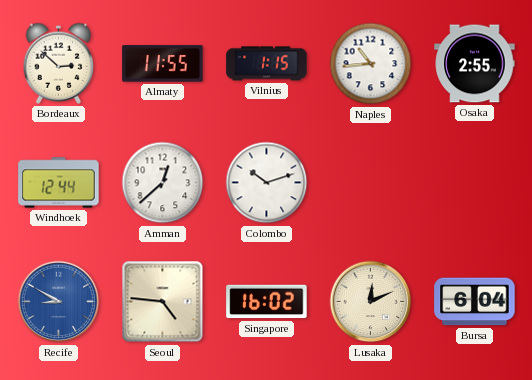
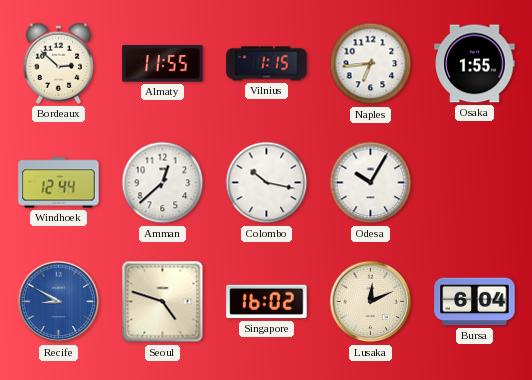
Naples: 10:44 -> 6:44 (371, 64)
Osaka: 2:55 -> 1:55 (475, 64)
Colombo: 10:12 -> 10:17 (267, 183)
Odesa: none -> 10:05 (371, 183)
Seoul: 4:46 -> 4:48 (163, 302)
